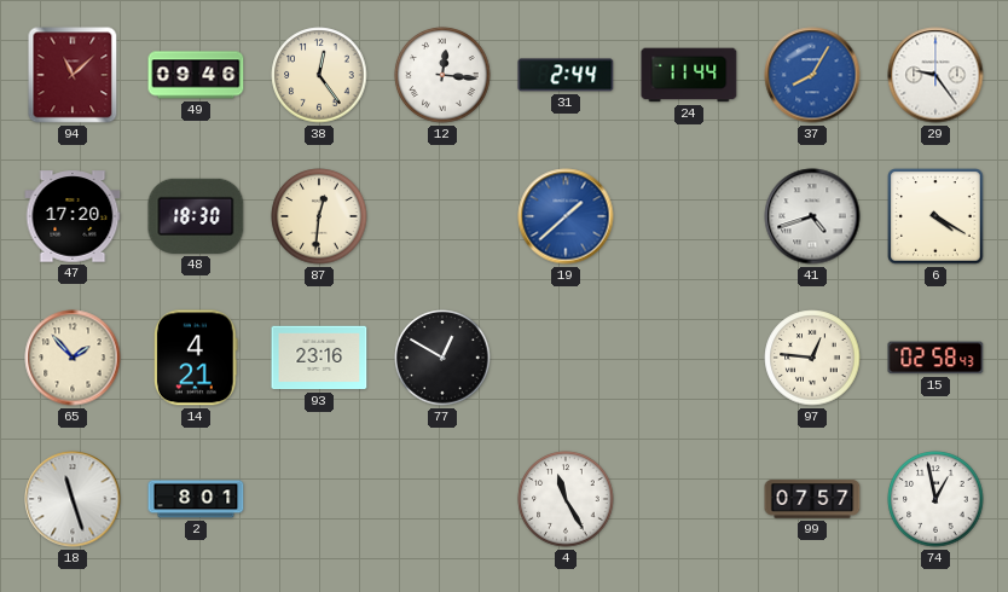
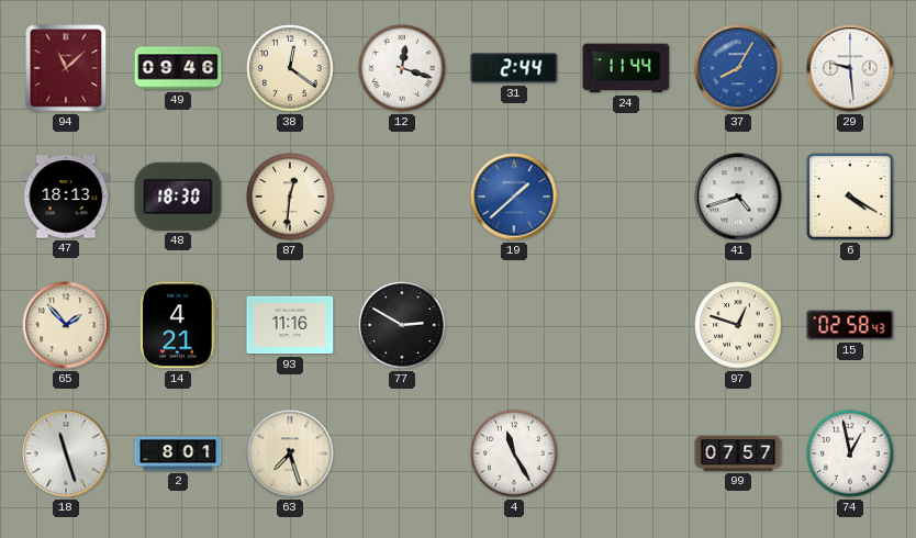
38: 12:24 -> 12:21 (290, 68)
12: 12:16 -> 12:18 (402, 68)
29: 9:24 -> 9:29 (850, 68)
47: 17:20 -> 18:13 (66, 197)
93: 23:16 -> 11:16 (290, 325)
77: 12:50 -> 2:50 (402, 325)
97: 12:46 -> 12:48 (738, 325)
63: none -> 7:27 (290, 453)
